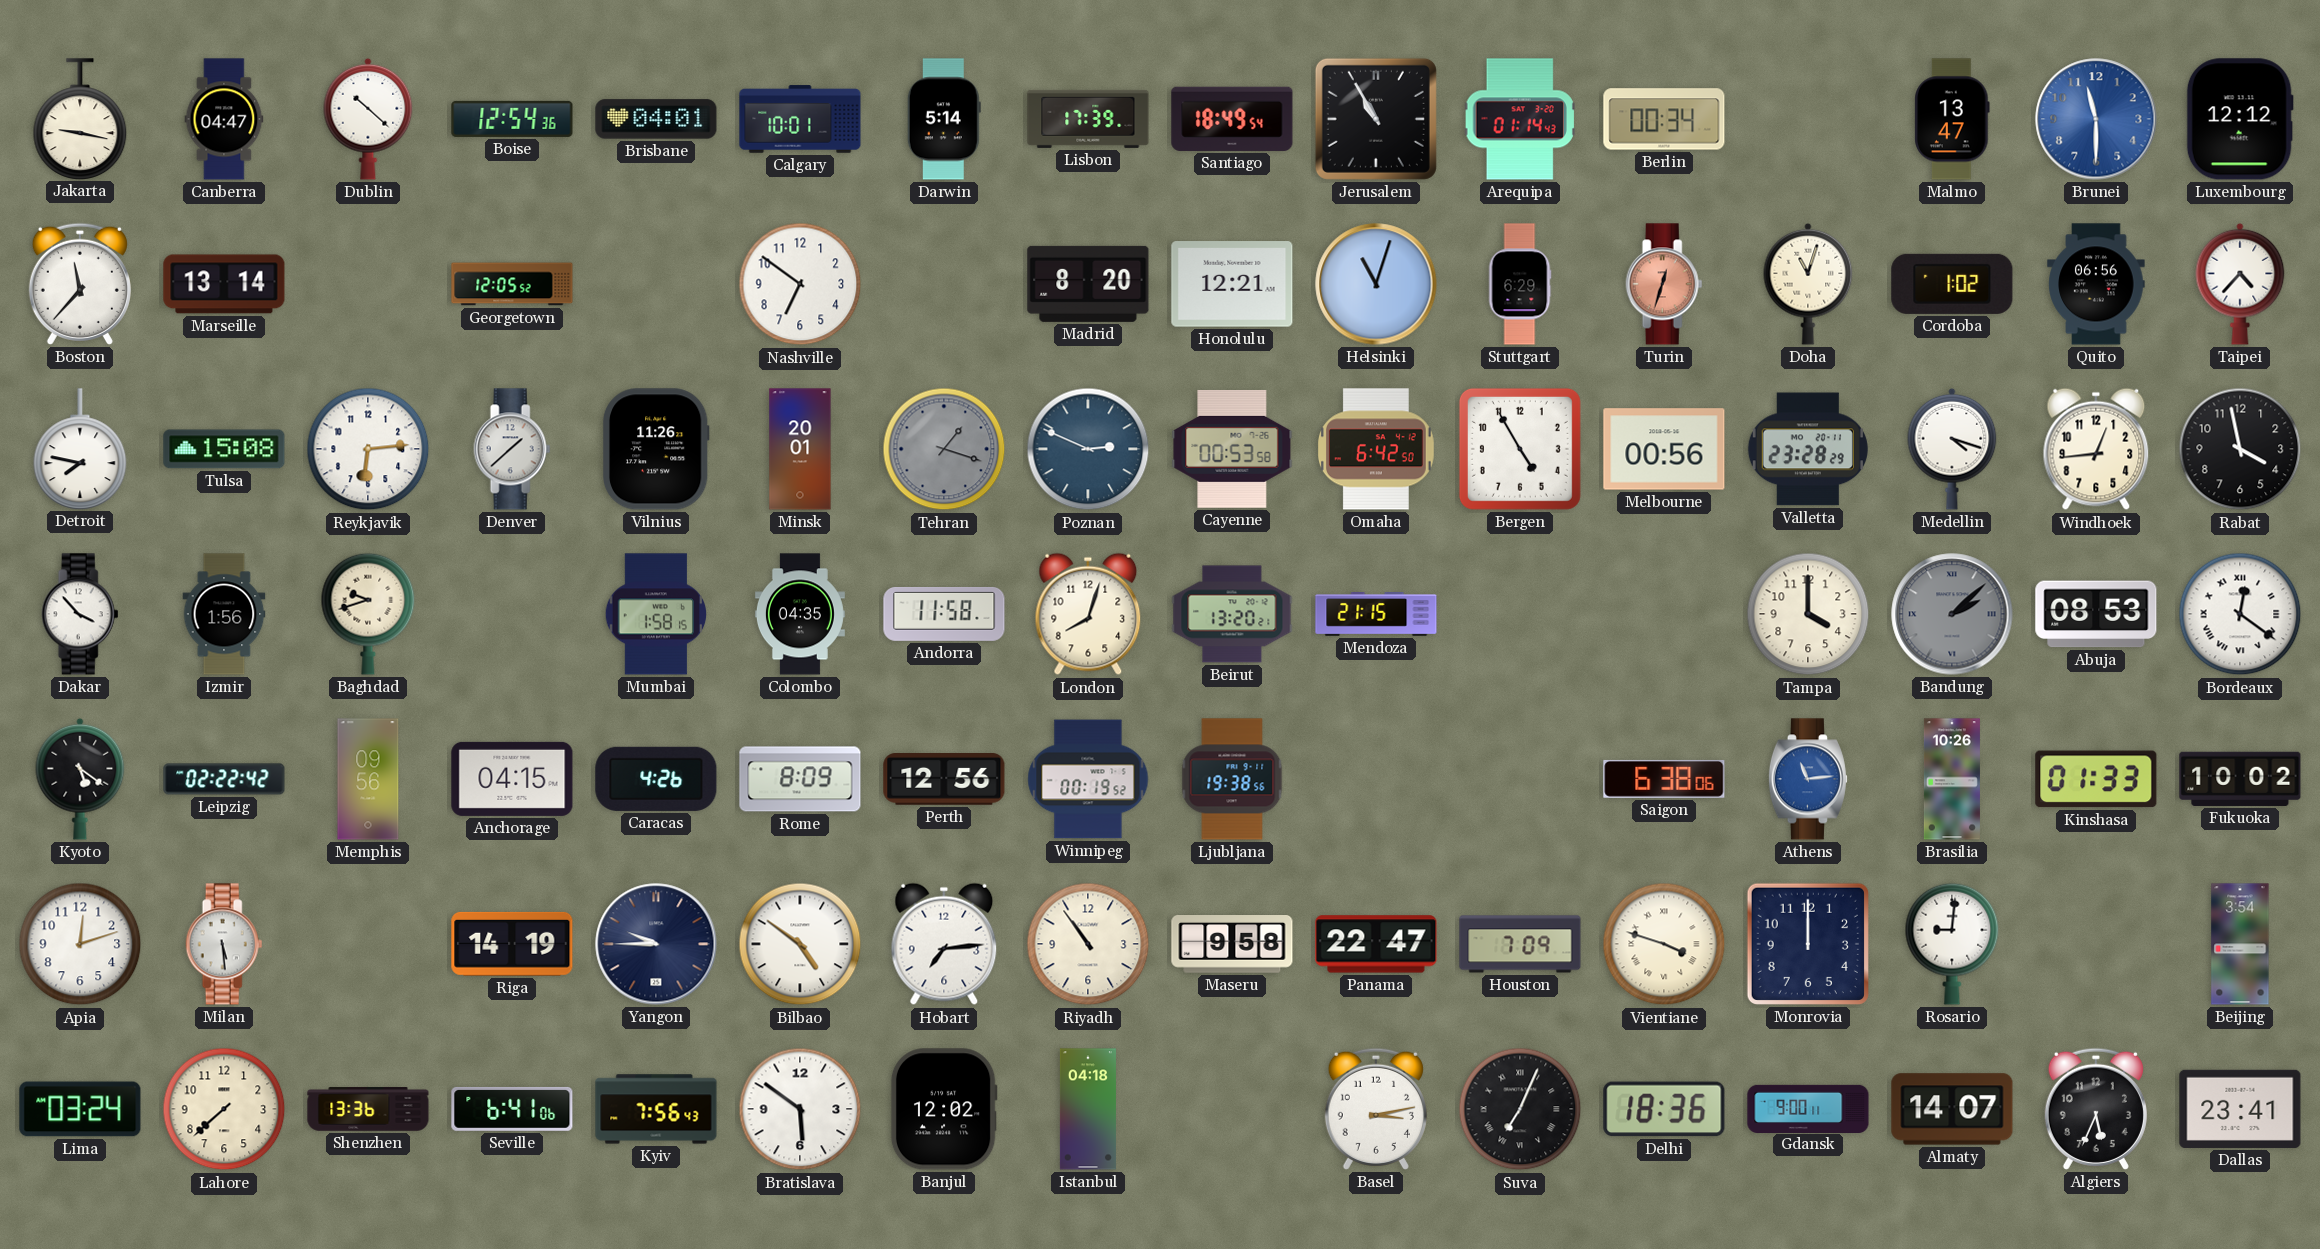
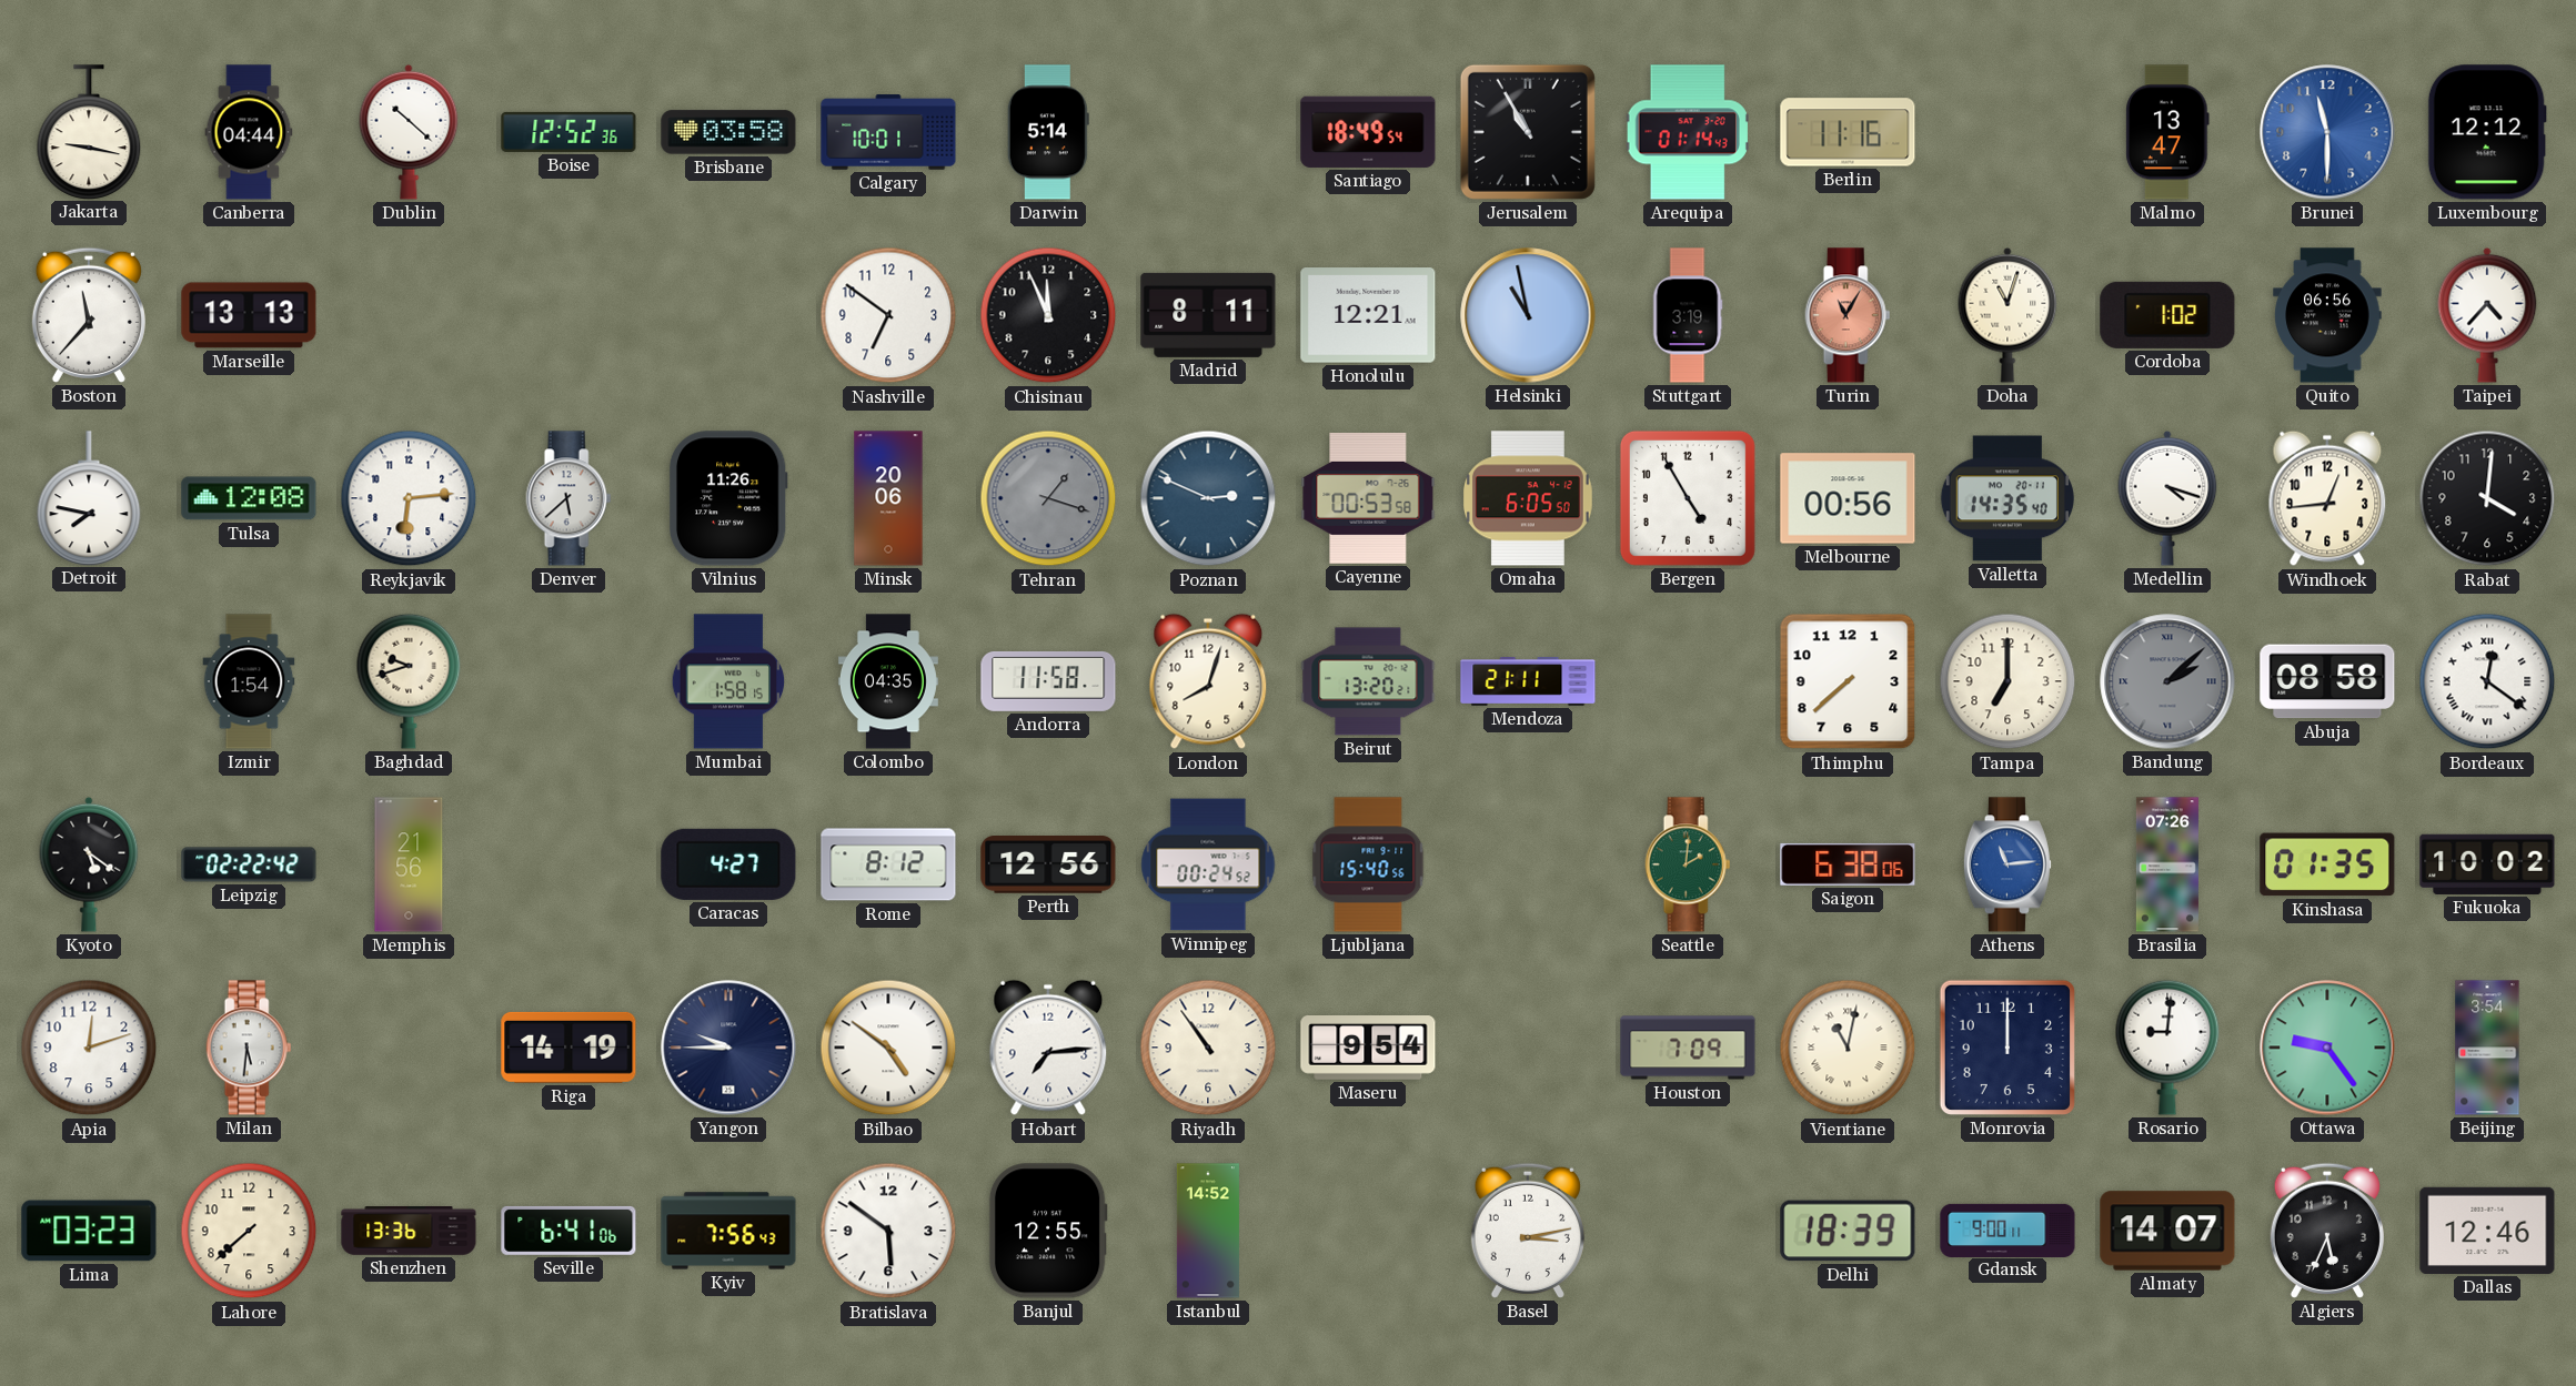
Canberra: 04:47 -> 04:44 (249, 132)
Boise: 12:54 -> 12:52 (568, 132)
Brisbane: 04:01 -> 03:58 (728, 132)
Lisbon: 17:39 -> none (1088, 119)
Berlin: 00:34 -> 11:16 (1848, 132)
Marseille: 13:14 -> 13:13 (249, 315)
Georgetown: 12:05 -> none (512, 284)
Chisinau: none -> 11:56 (1048, 315)
Madrid: 8:20 -> 8:11 (1208, 315)
Helsinki: 11:03 -> 10:58 (1528, 315)
Stuttgart: 6:29 -> 3:19 (1688, 315)
Turin: 12:33 -> 11:05 (1848, 315)
Tulsa: 15:08 -> 12:08 (249, 498)
Denver: 1:38 -> 5:38 (568, 498)
Minsk: 20:01 -> 20:06 (888, 498)
Omaha: 6:42 -> 6:05 (1528, 498)
Valletta: 23:28 -> 14:35 (2008, 498)
Rabat: 3:58 -> 4:01 (2487, 498)
Dakar: 3:53 -> none (80, 614)
Izmir: 1:56 -> 1:54 (249, 681)
Mendoza: 21:15 -> 21:11 (1528, 682)
Thimphu: none -> 7:38 (1848, 681)
Tampa: 4:00 -> 7:00 (2008, 681)
Abuja: 08:53 -> 08:58 (2327, 681)
Memphis: 09:56 -> 21:56 (409, 864)
Anchorage: 04:15 -> none (512, 779)
Caracas: 4:26 -> 4:27 (728, 864)
Rome: 8:09 -> 8:12 (888, 864)
Winnipeg: 00:19 -> 00:24 (1208, 864)
Ljubljana: 19:38 -> 15:40 (1368, 864)
Seattle: none -> 2:01 (1688, 864)
Brasilia: 10:26 -> 07:26 (2167, 864)
Kinshasa: 01:33 -> 01:35 (2327, 864)
Milan: 5:29 -> 5:31 (249, 1048)
Maseru: 9:58 -> 9:54 (1368, 1049)
Panama: 22:47 -> none (1376, 944)
Vientiane: 3:48 -> 11:02 (1848, 1048)
Ottawa: none -> 9:24 (2327, 1048)
Lima: 03:24 -> 03:23 (89, 1231)
Banjul: 12:02 -> 12:55 (1048, 1231)
Istanbul: 04:18 -> 14:52 (1208, 1231)
Suva: 7:04 -> none (1520, 1109)
Delhi: 18:36 -> 18:39 (1848, 1231)
Dallas: 23:41 -> 12:46 (2487, 1231)
